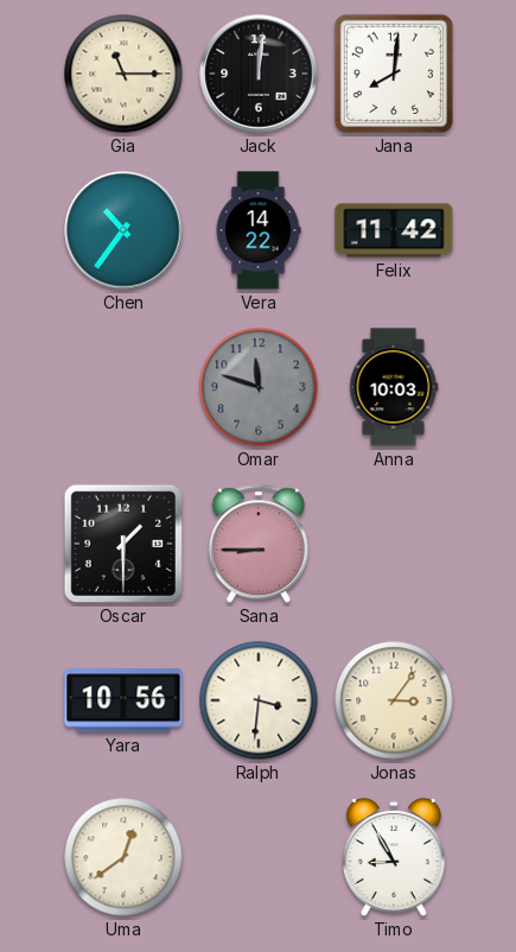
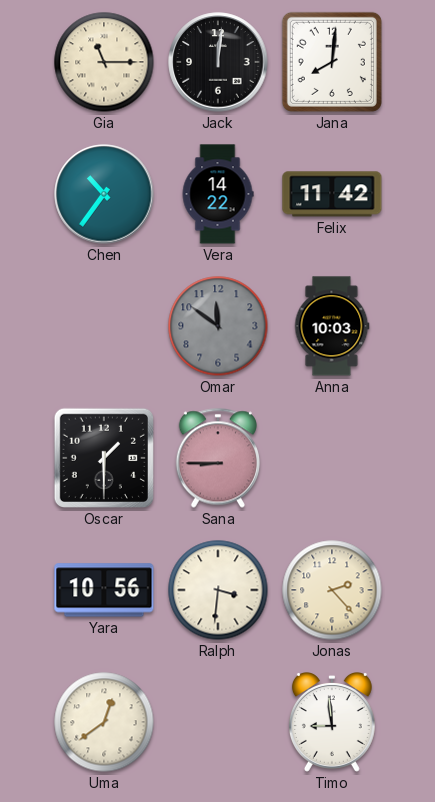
Omar: 11:48 -> 11:51 (218, 326)
Jonas: 3:06 -> 2:23 (332, 590)
Timo: 8:55 -> 8:59 (332, 723)
